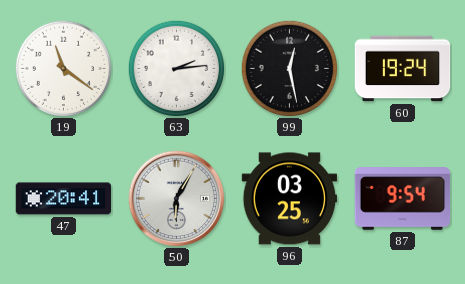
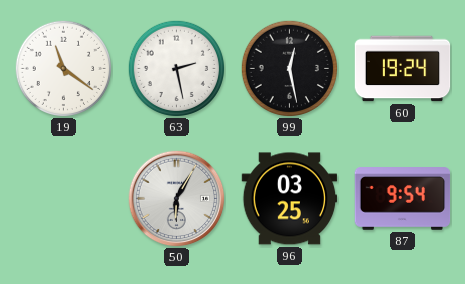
63: 2:14 -> 2:28 (176, 68)
47: 20:41 -> none (64, 199)
